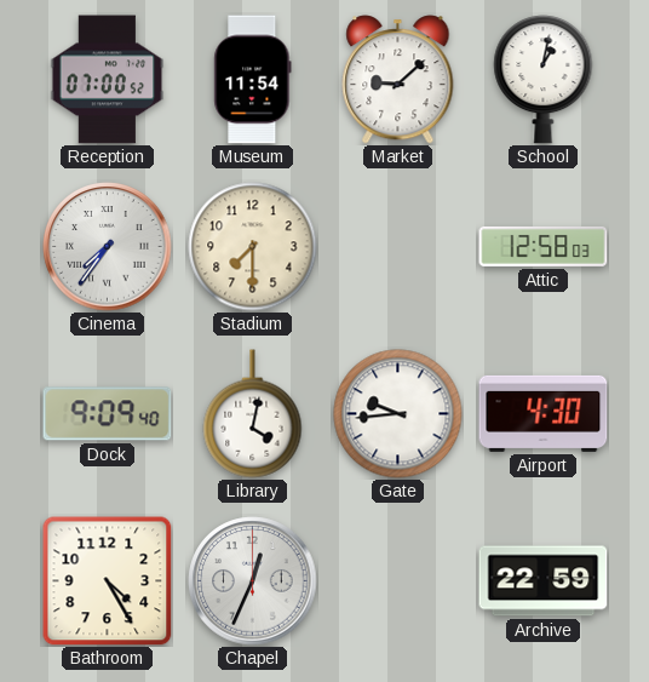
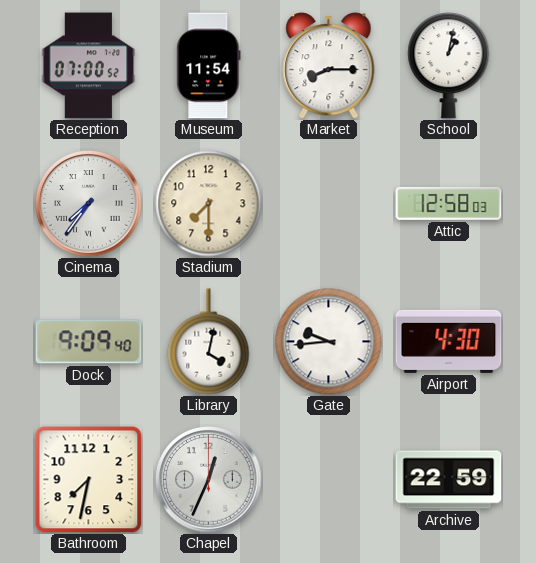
Market: 9:08 -> 8:15 (329, 66)
Bathroom: 4:25 -> 7:32 (89, 480)
